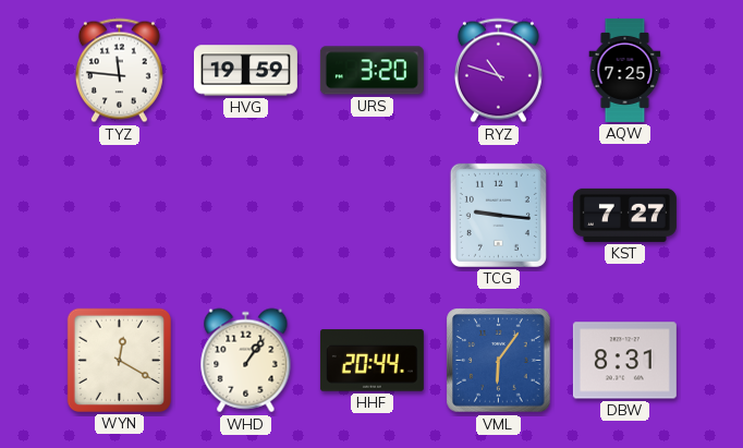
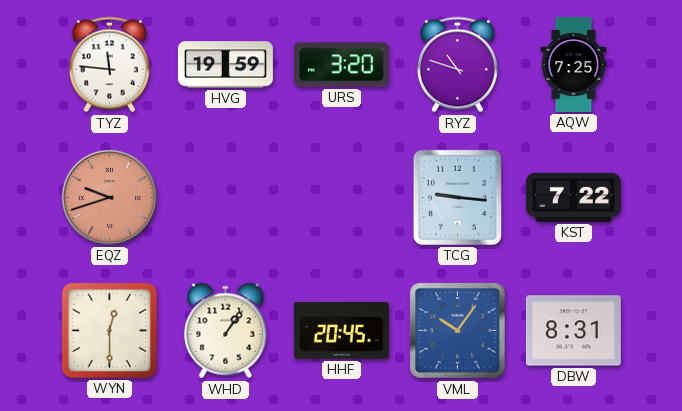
EQZ: none -> 9:42 (109, 197)
KST: 7:27 -> 7:22 (573, 197)
WYN: 12:20 -> 12:30 (109, 330)
HHF: 20:44 -> 20:45 (341, 331)
VML: 6:06 -> 10:06 (458, 331)
